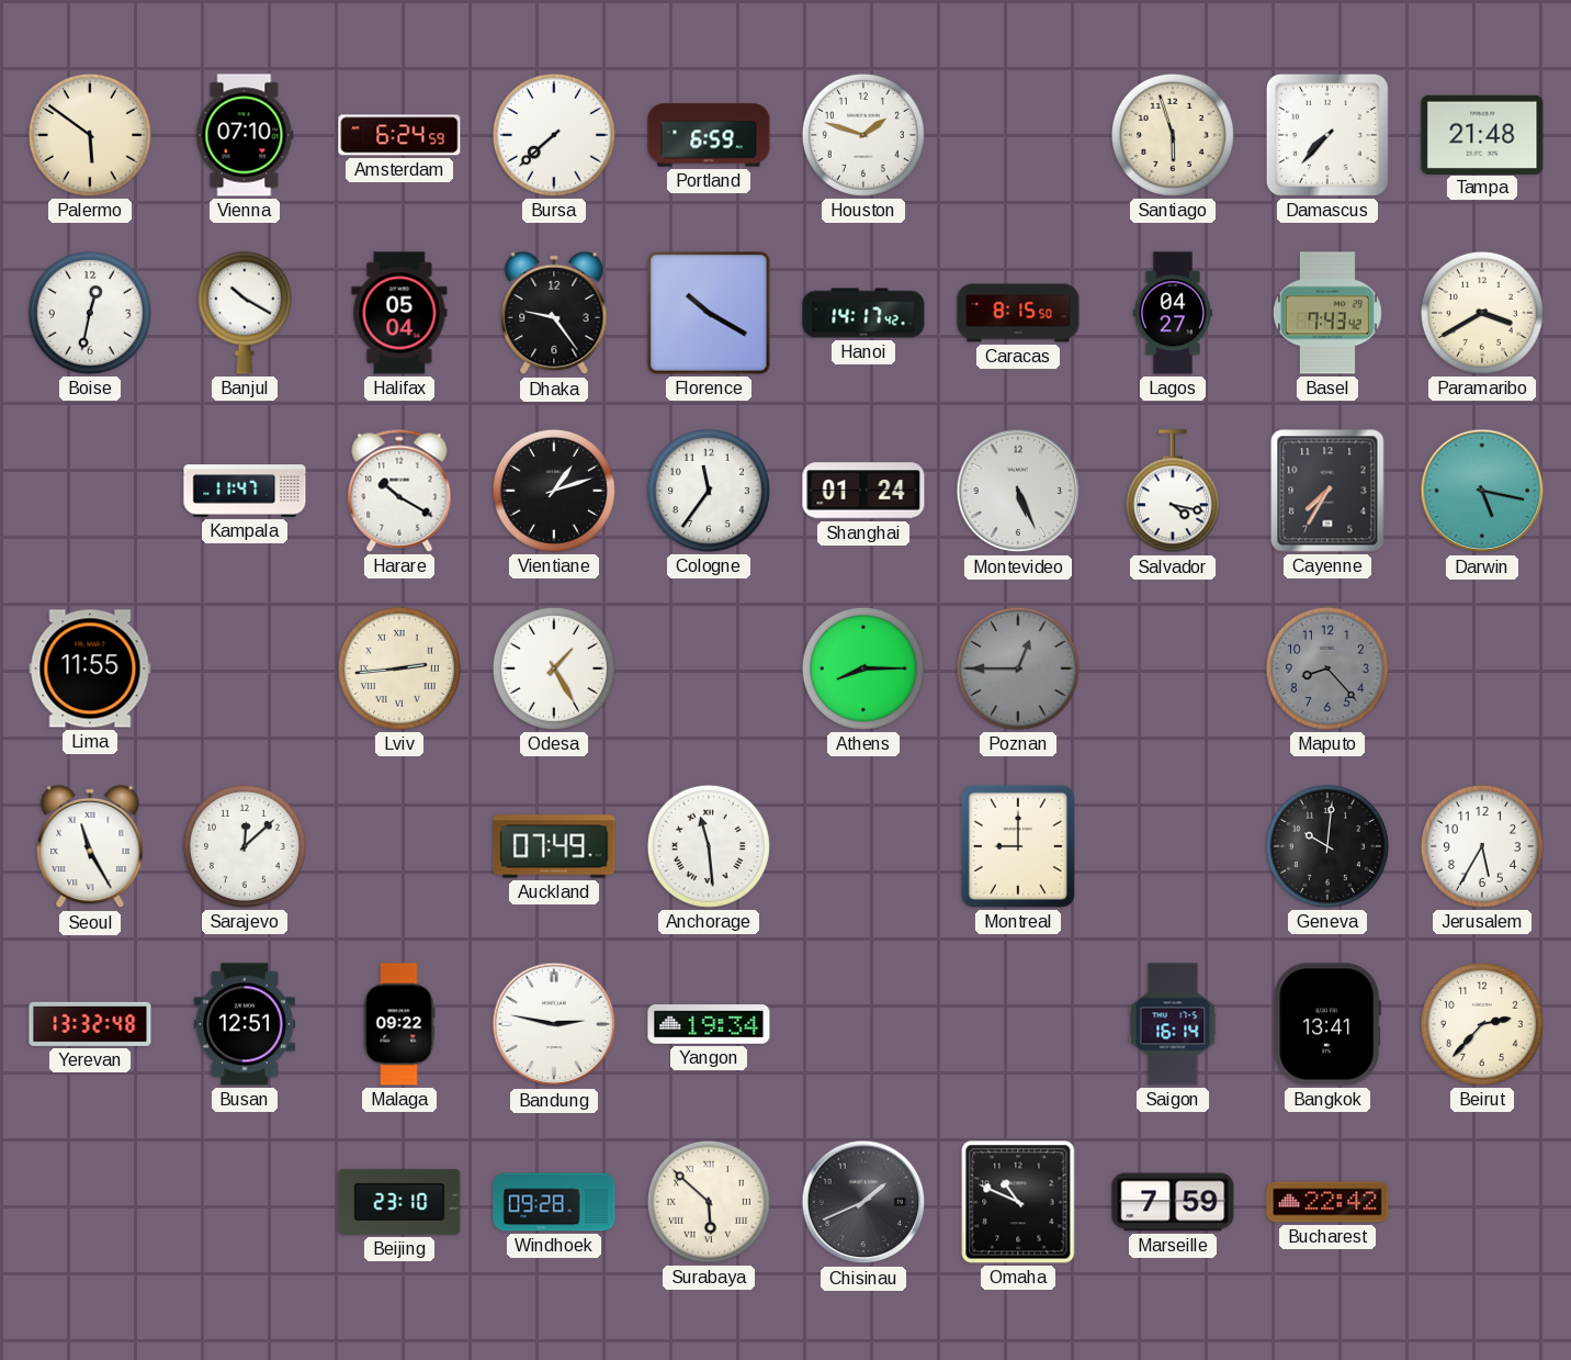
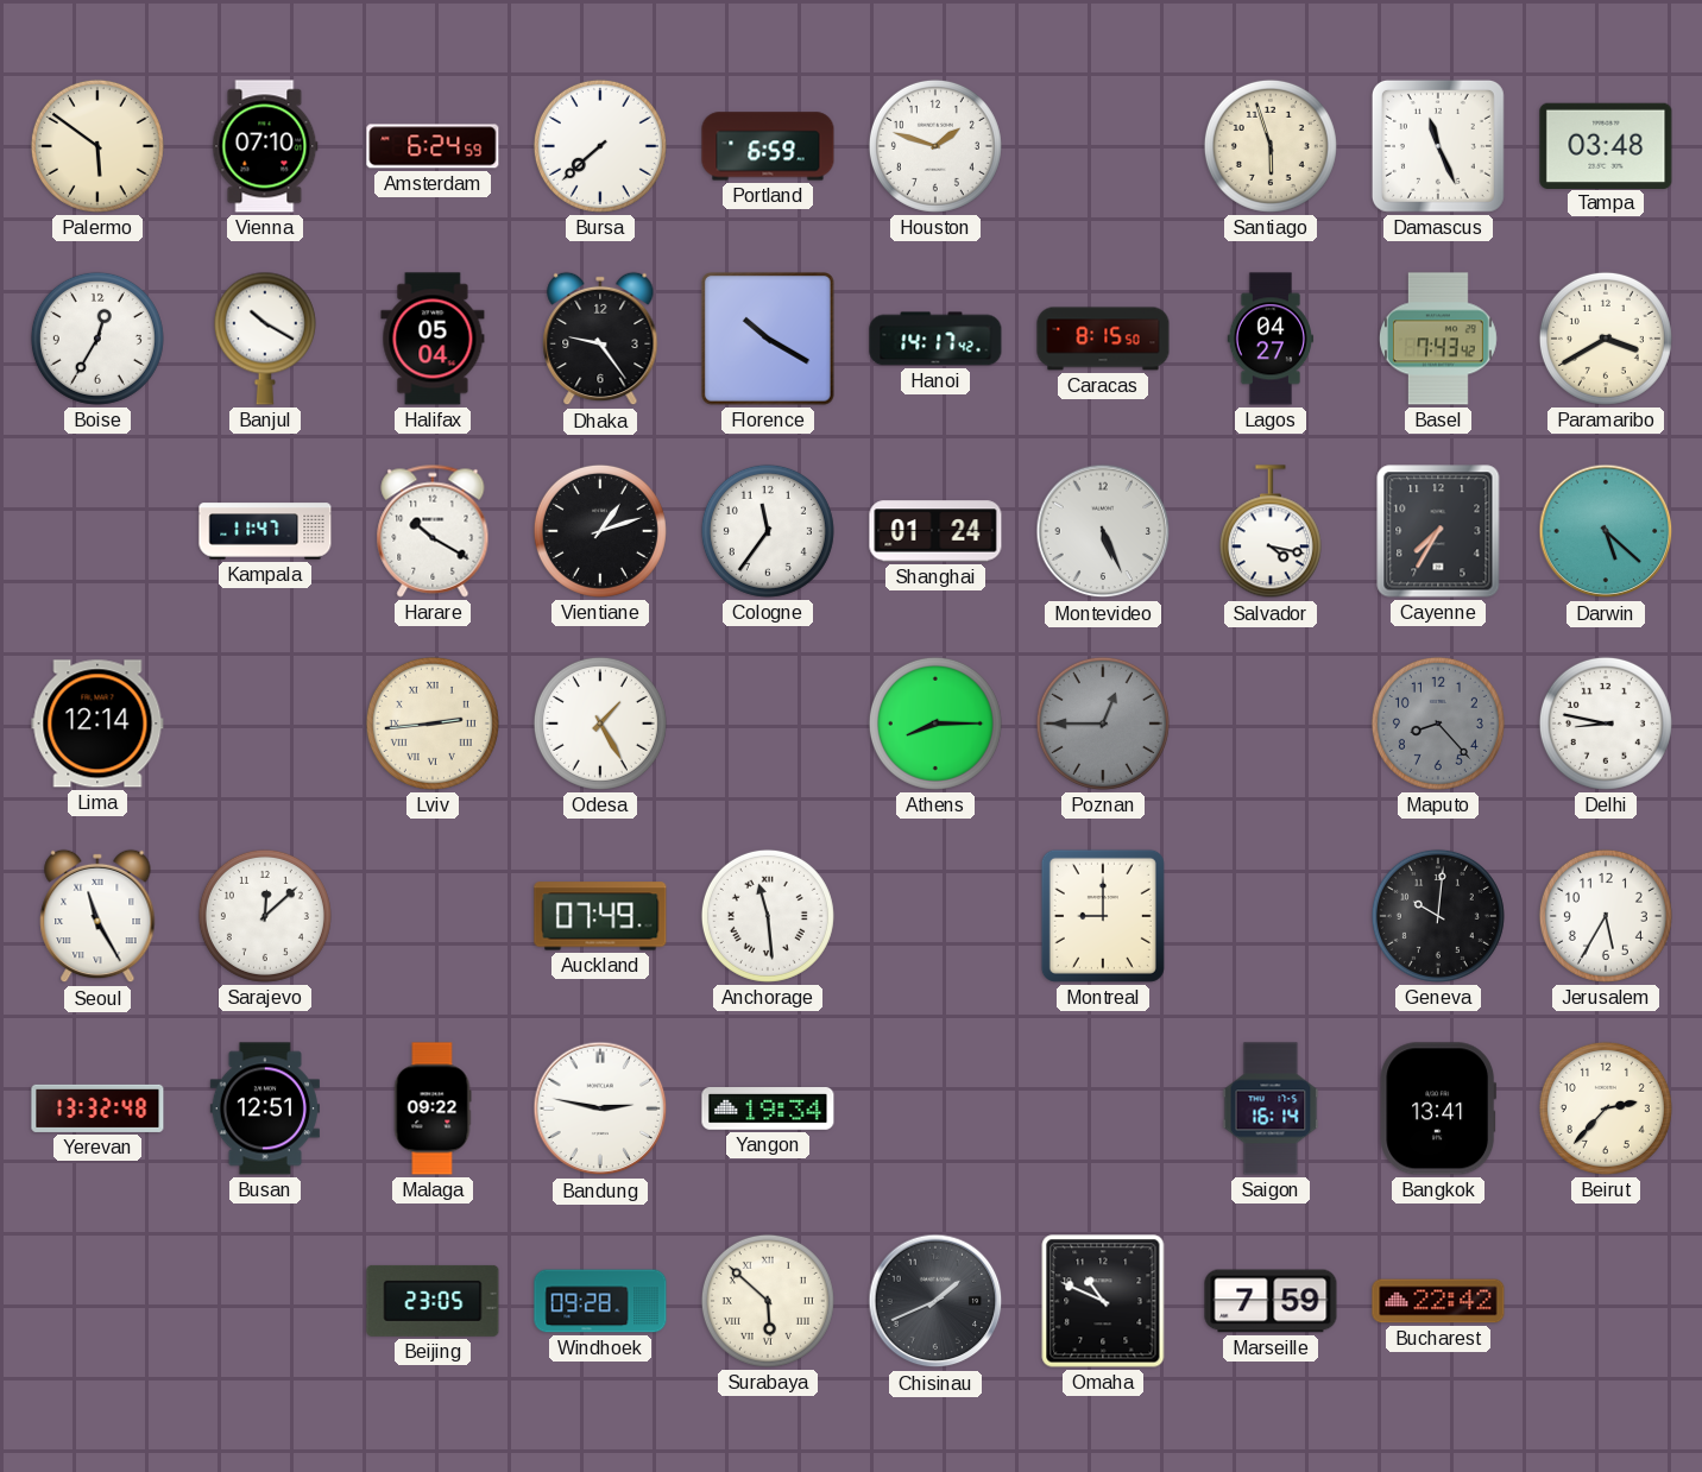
Damascus: 7:37 -> 11:26 (1438, 146)
Tampa: 21:48 -> 03:48 (1606, 145)
Boise: 12:32 -> 12:35 (97, 339)
Darwin: 5:17 -> 5:22 (1606, 531)
Lima: 11:55 -> 12:14 (97, 724)
Delhi: none -> 8:47 (1606, 724)
Beijing: 23:10 -> 23:05 (433, 1301)
